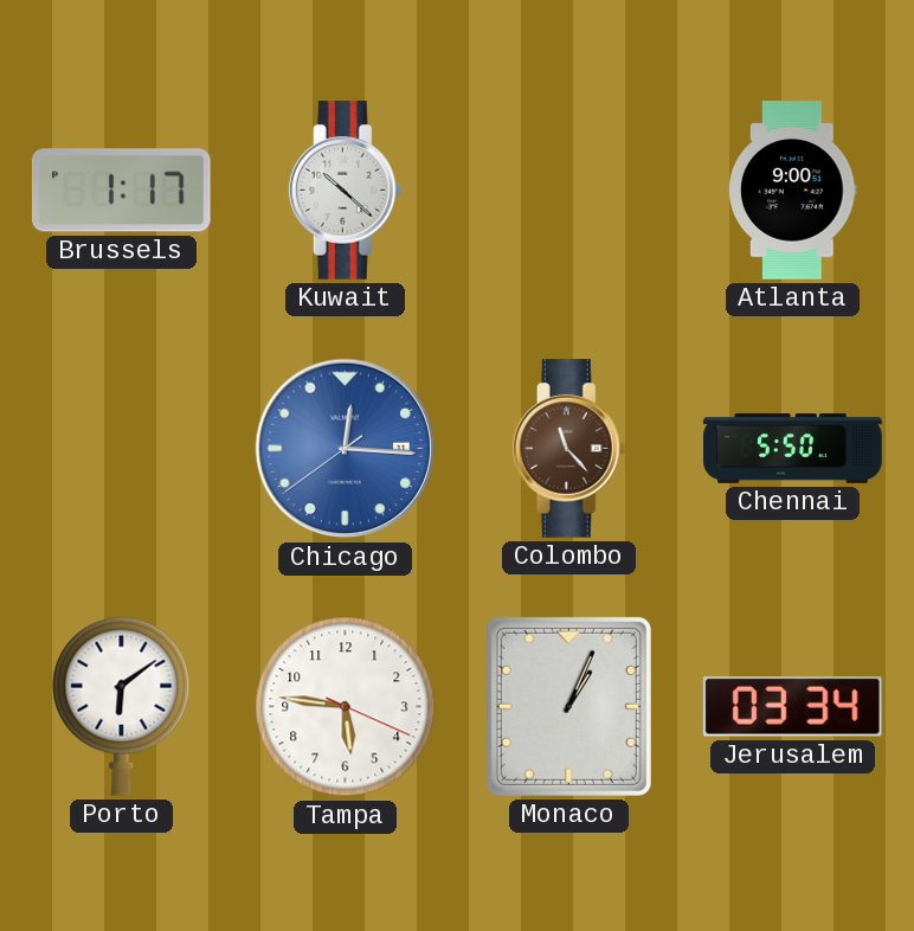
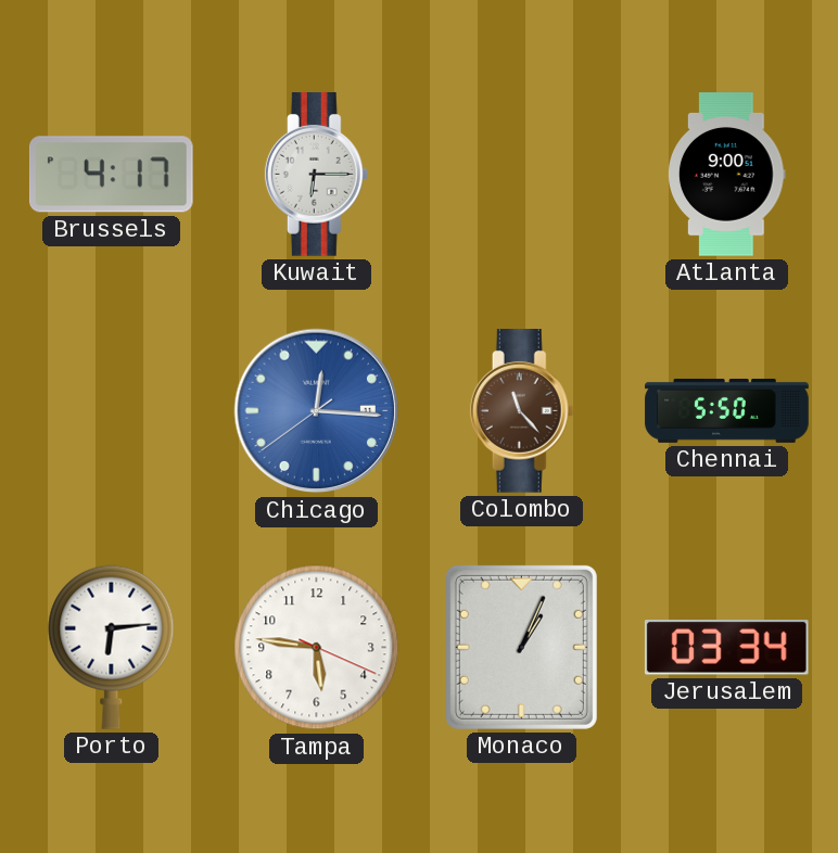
Brussels: 1:17 -> 4:17 (111, 175)
Kuwait: 10:22 -> 6:15 (317, 175)
Porto: 6:09 -> 6:14 (112, 647)
